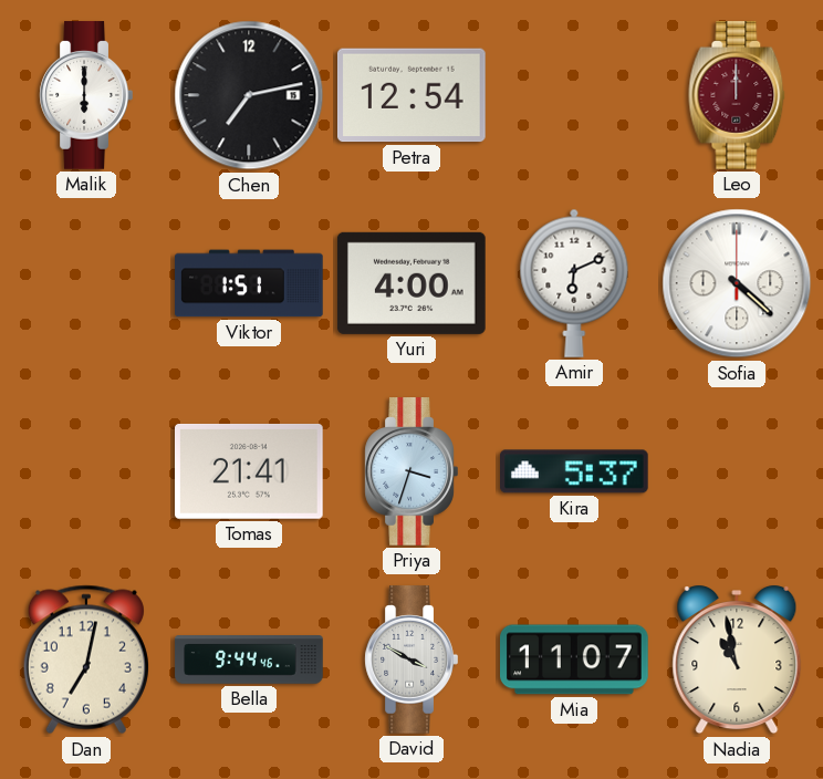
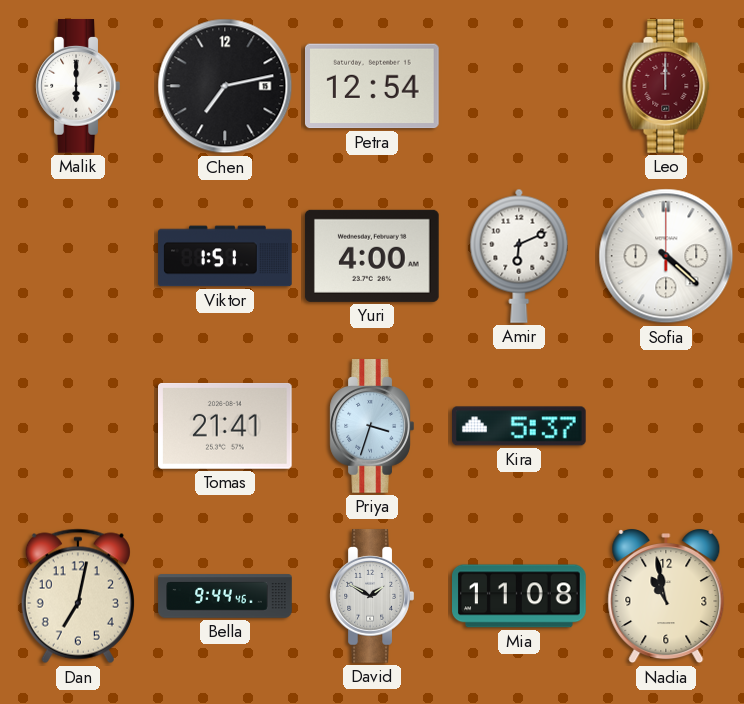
David: 3:50 -> 1:50 (372, 596)
Mia: 11:07 -> 11:08 (520, 596)
